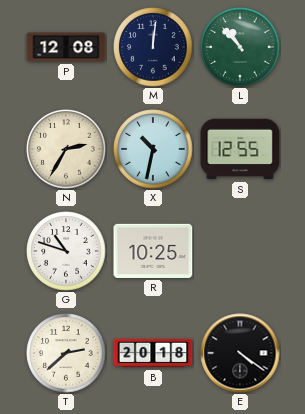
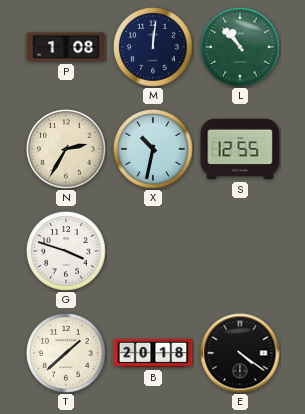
P: 12:08 -> 1:08 (66, 47)
G: 10:48 -> 3:48 (66, 251)
R: 10:25 -> none (153, 251)
T: 2:38 -> 1:38 (66, 353)
